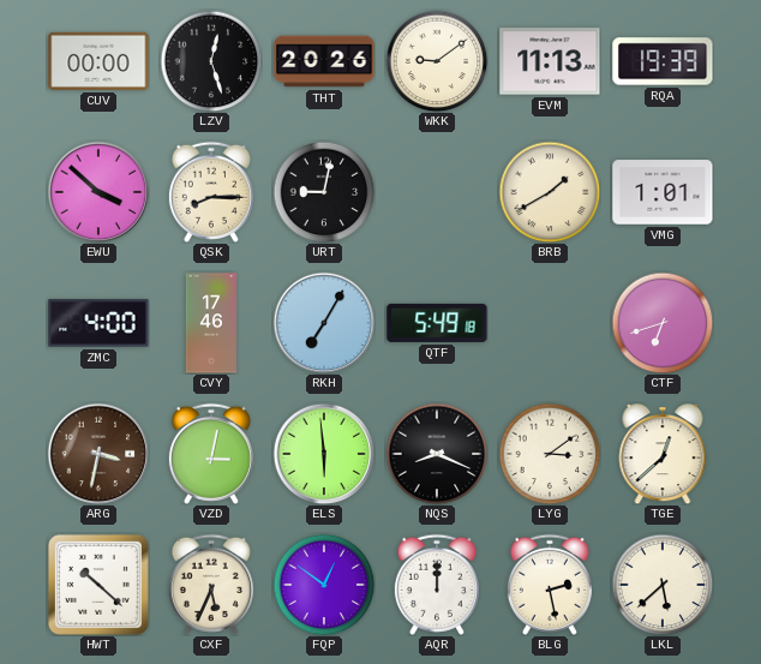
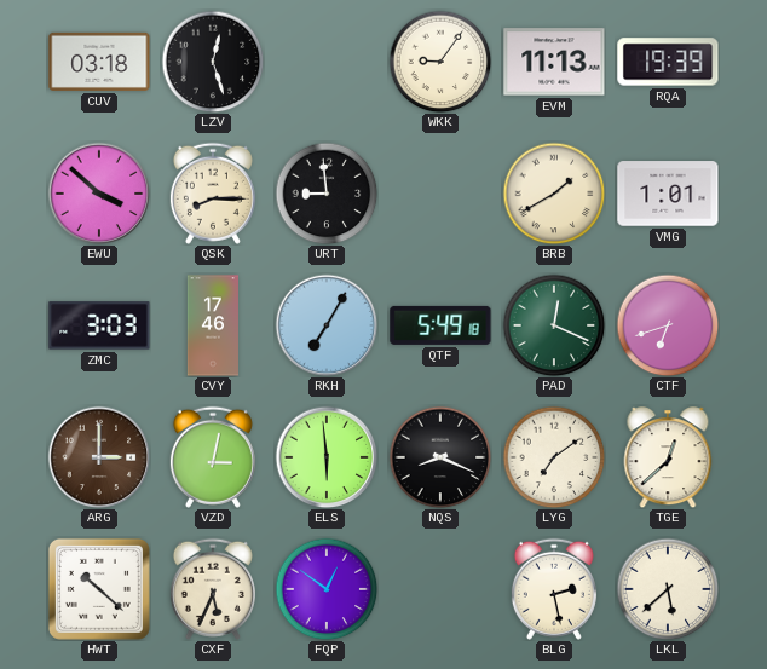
CUV: 00:00 -> 03:18 (99, 62)
THT: 20:26 -> none (324, 61)
WKK: 9:09 -> 9:06 (440, 62)
URT: 9:02 -> 8:59 (327, 194)
ZMC: 4:00 -> 3:03 (99, 325)
PAD: none -> 12:19 (554, 325)
ARG: 3:32 -> 3:00 (99, 457)
LYG: 3:09 -> 7:09 (554, 457)
AQR: 12:00 -> none (437, 585)
